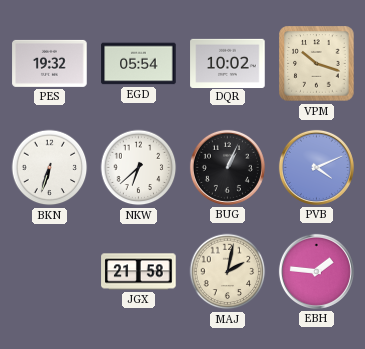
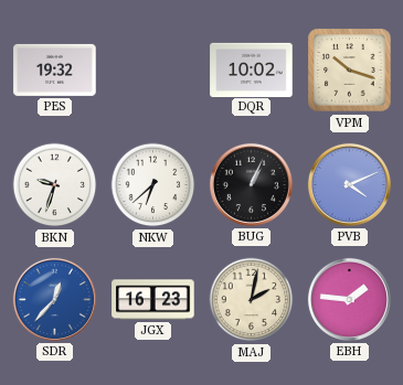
EGD: 05:54 -> none (139, 64)
BKN: 6:33 -> 9:33 (55, 185)
SDR: none -> 12:37 (54, 299)
JGX: 21:58 -> 16:23 (153, 300)
